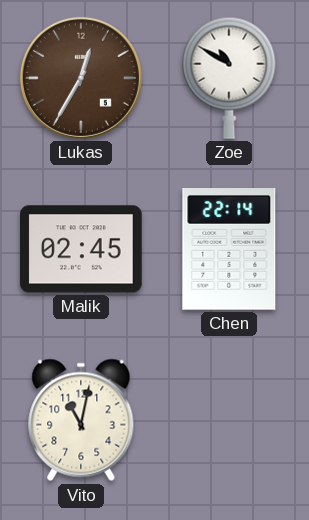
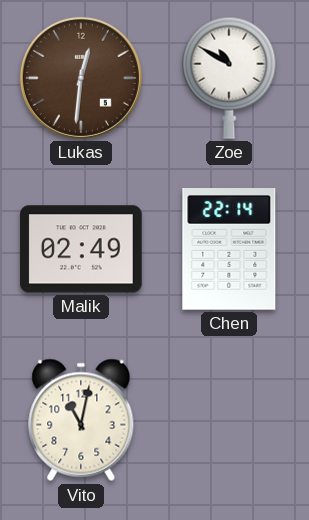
Lukas: 12:35 -> 12:31 (81, 78)
Malik: 02:45 -> 02:49 (81, 249)
